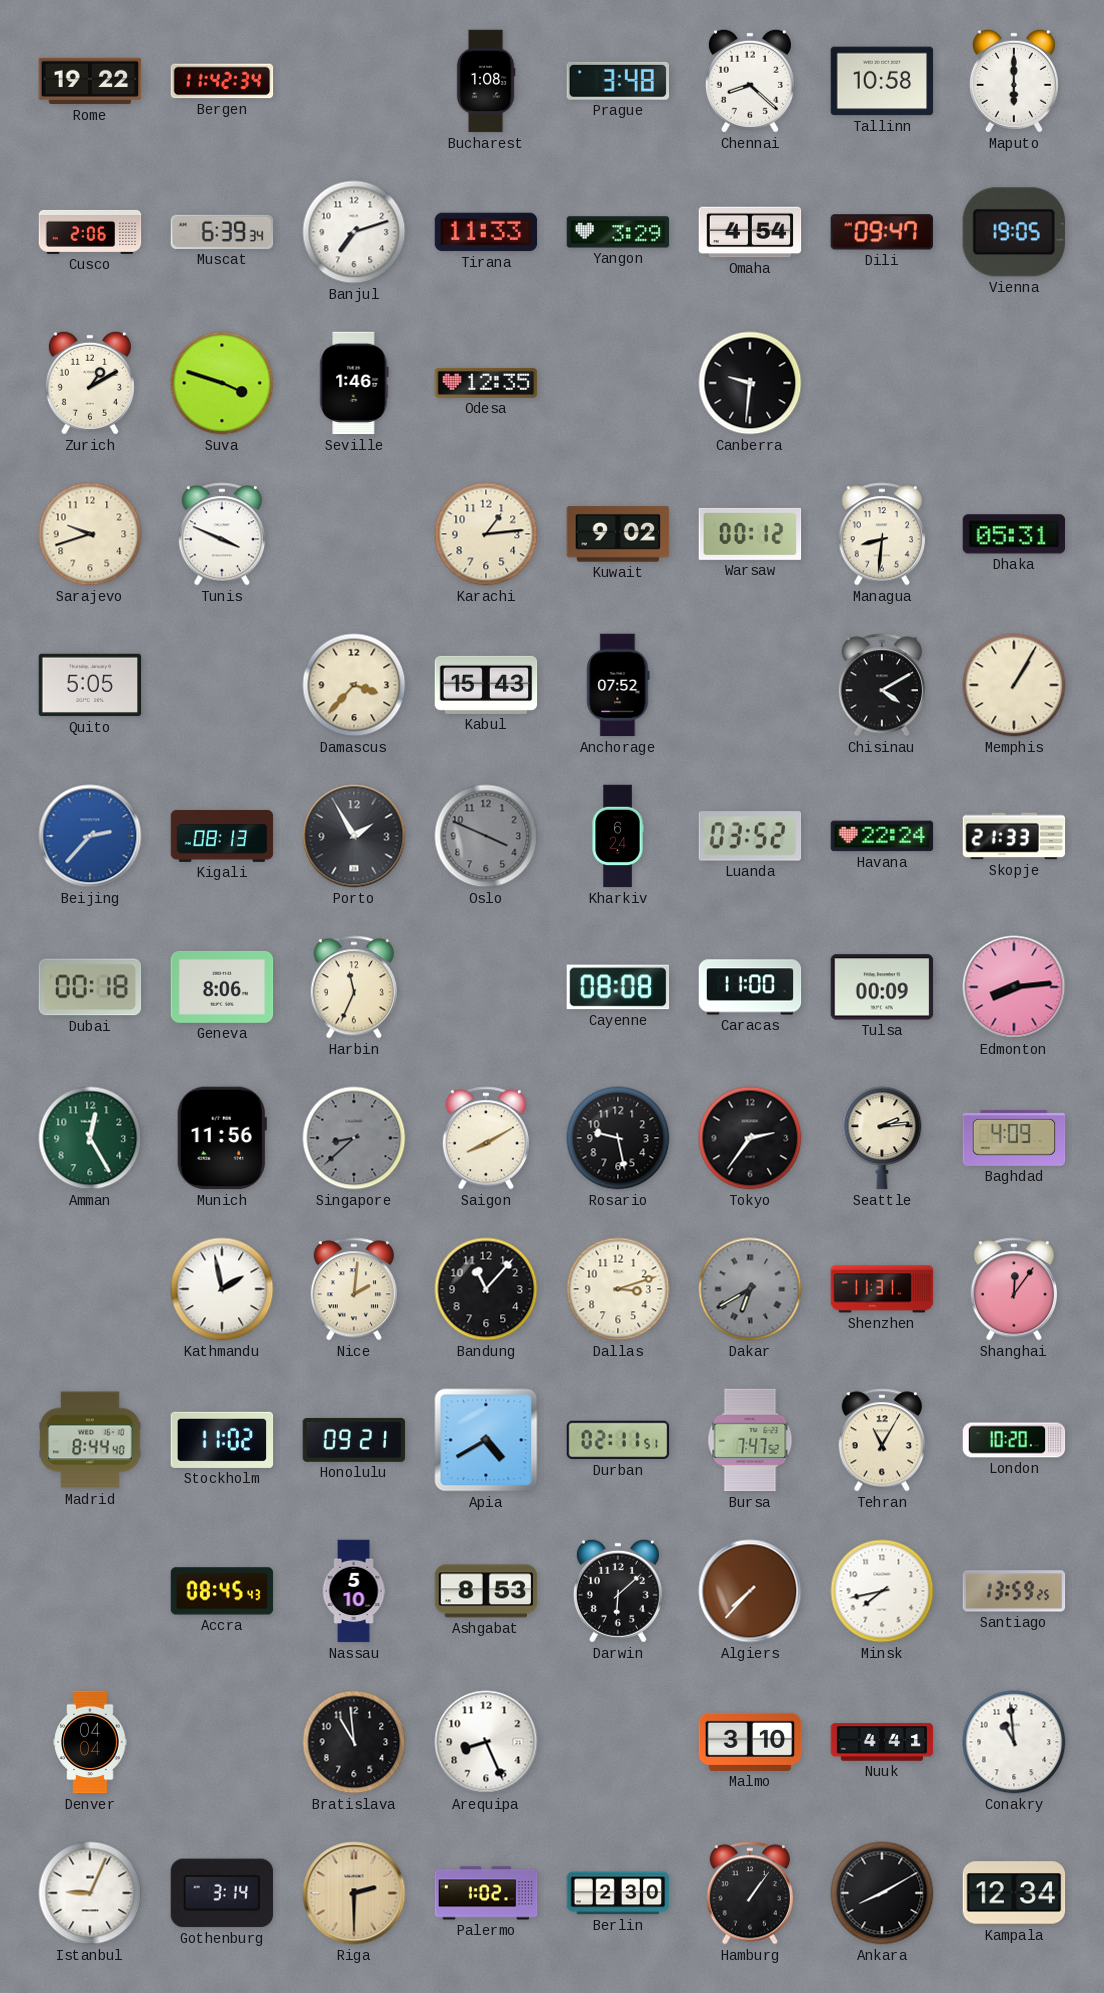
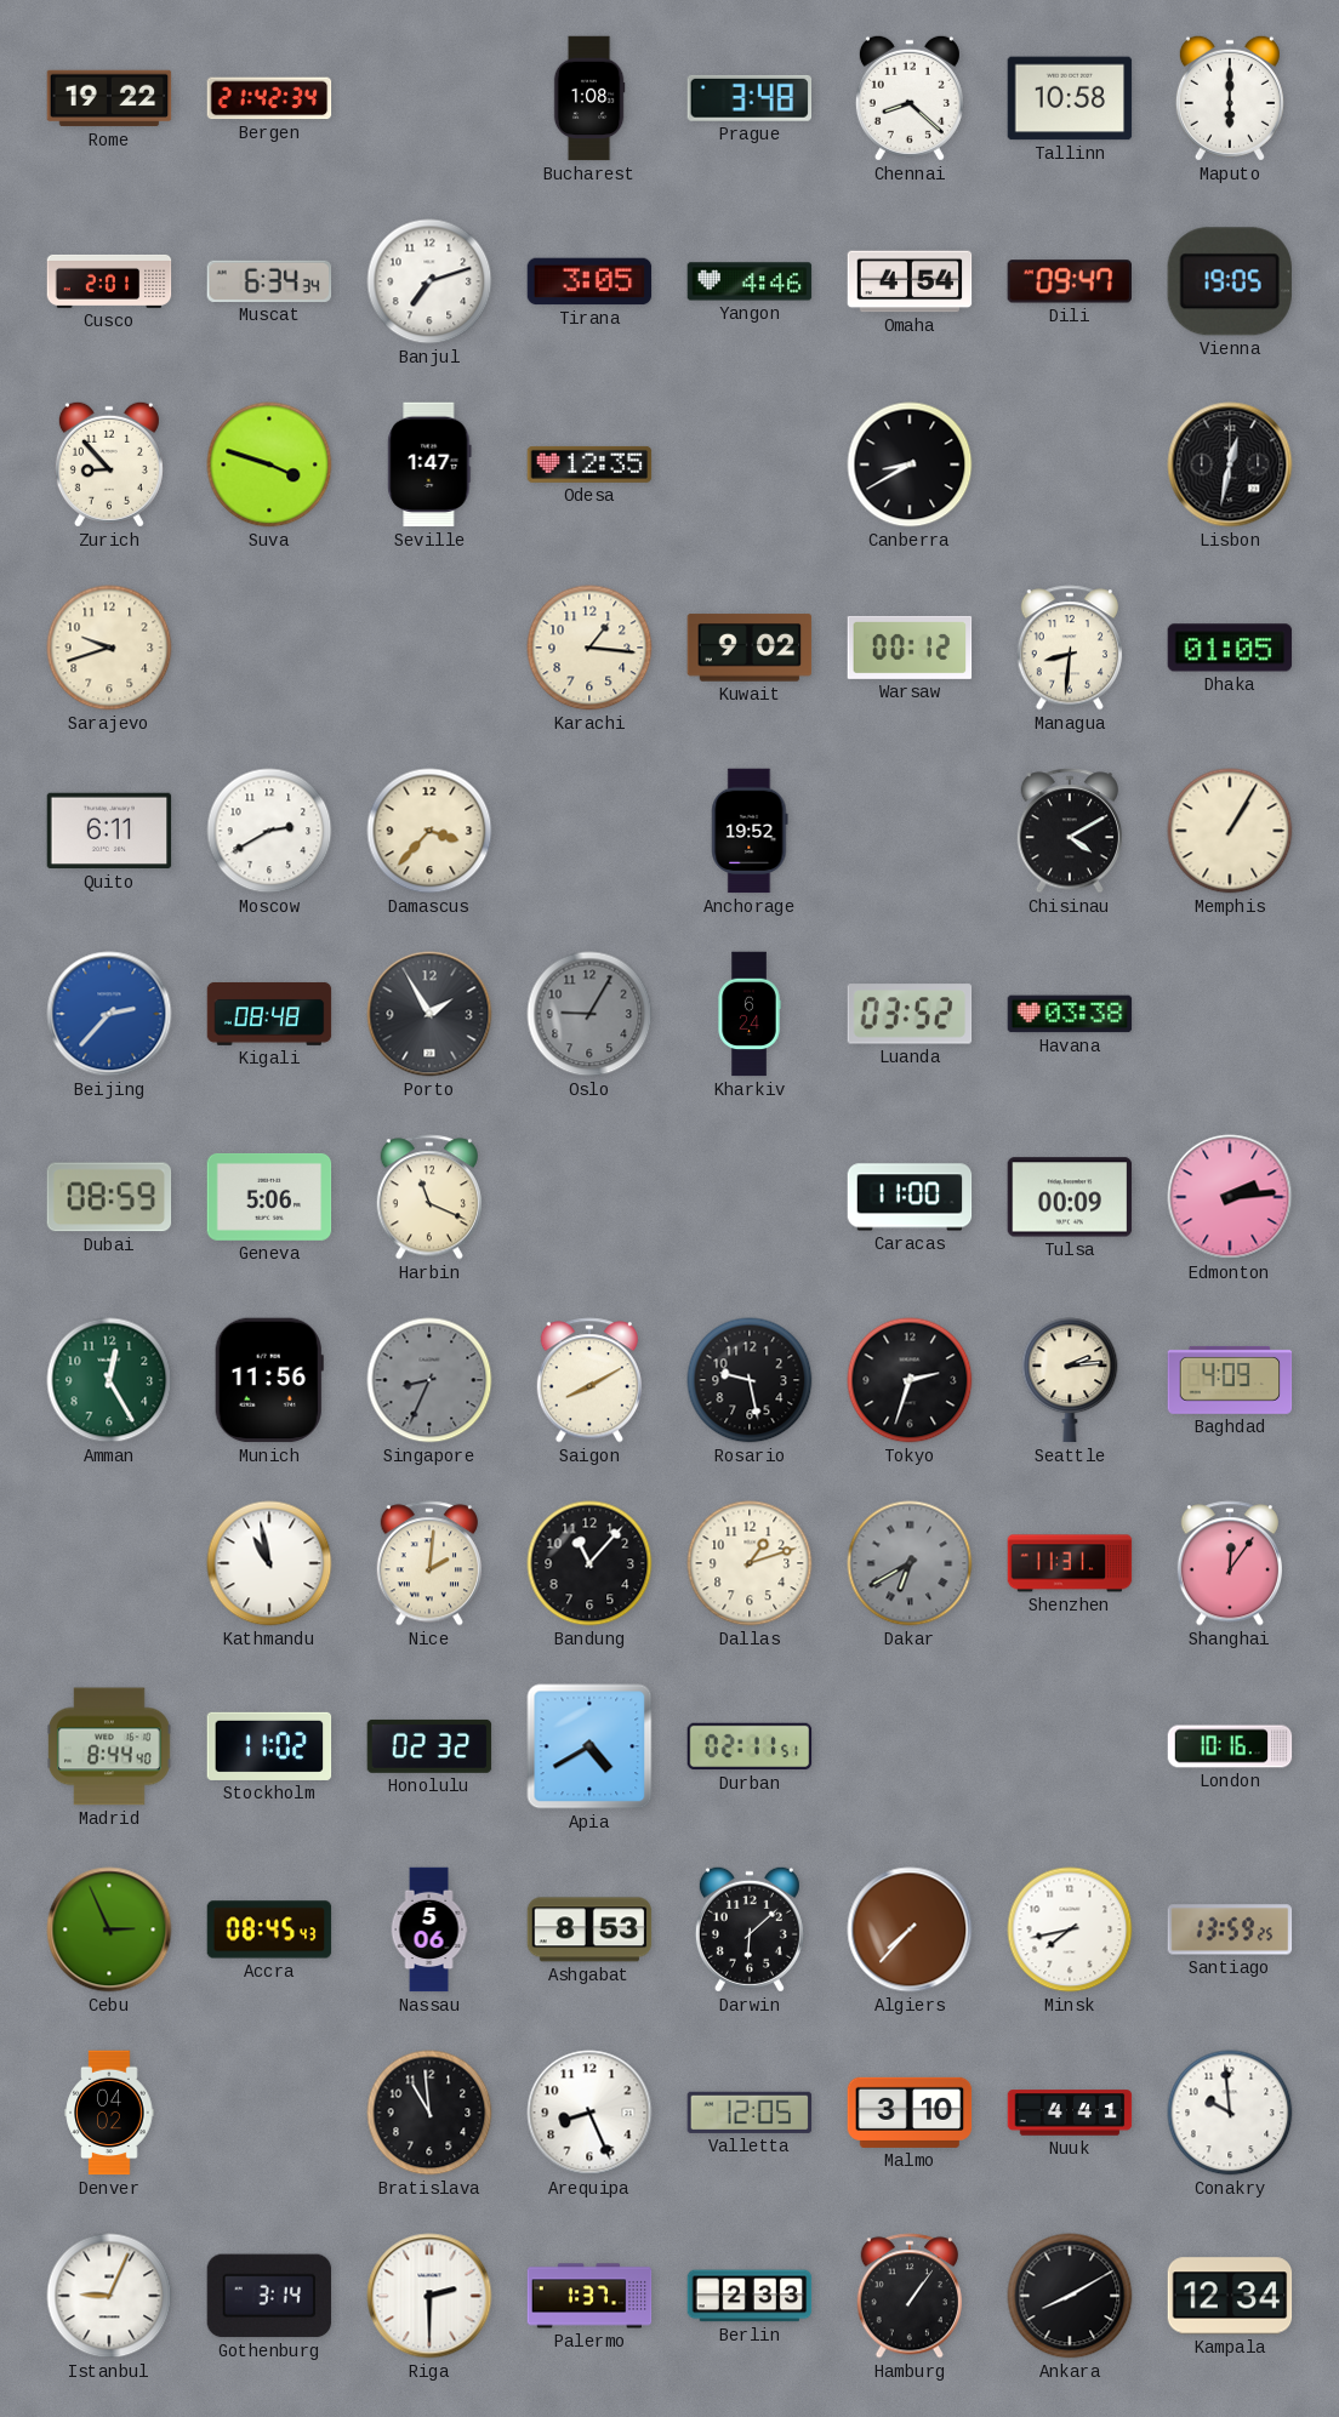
Bergen: 11:42 -> 21:42 (269, 98)
Cusco: 2:06 -> 2:01 (109, 281)
Muscat: 6:39 -> 6:34 (269, 281)
Tirana: 11:33 -> 3:05 (589, 281)
Yangon: 3:29 -> 4:46 (750, 281)
Zurich: 1:10 -> 8:53 (109, 464)
Seville: 1:46 -> 1:47 (429, 464)
Canberra: 9:31 -> 8:40 (910, 464)
Lisbon: none -> 12:32 (1230, 464)
Tunis: 3:49 -> none (221, 534)
Karachi: 1:14 -> 1:16 (589, 648)
Dhaka: 05:31 -> 01:05 (1230, 648)
Quito: 5:05 -> 6:11 (109, 831)
Moscow: none -> 2:40 (269, 831)
Kabul: 15:43 -> none (486, 685)
Anchorage: 07:52 -> 19:52 (750, 831)
Kigali: 08:13 -> 08:48 (269, 1014)
Oslo: 3:49 -> 9:05 (589, 1014)
Havana: 22:24 -> 03:38 (1070, 1014)
Skopje: 21:33 -> none (1014, 836)
Dubai: 00:18 -> 08:59 (109, 1197)
Geneva: 8:06 -> 5:06 (269, 1197)
Harbin: 11:34 -> 11:19 (428, 1197)
Cayenne: 08:08 -> none (618, 987)
Edmonton: 8:14 -> 2:14 (1230, 1197)
Singapore: 8:38 -> 8:34 (429, 1380)
Tokyo: 2:36 -> 2:33 (910, 1380)
Kathmandu: 1:58 -> 10:58 (269, 1563)
Dallas: 3:12 -> 1:12 (750, 1563)
Honolulu: 09:21 -> 02:32 (429, 1746)
Bursa: 7:47 -> none (750, 1440)
Tehran: 11:05 -> none (881, 1440)
London: 10:20 -> 10:16 (1230, 1746)
Cebu: none -> 2:56 (109, 1929)
Nassau: 5:10 -> 5:06 (429, 1929)
Denver: 04:04 -> 04:02 (109, 2113)
Valletta: none -> 12:05 (750, 2113)
Conakry: 10:59 -> 9:59 (1230, 2113)
Riga dial: champagne -> white (429, 2296)
Palermo: 1:02 -> 1:37 (589, 2296)
Berlin: 2:30 -> 2:33 (750, 2296)
